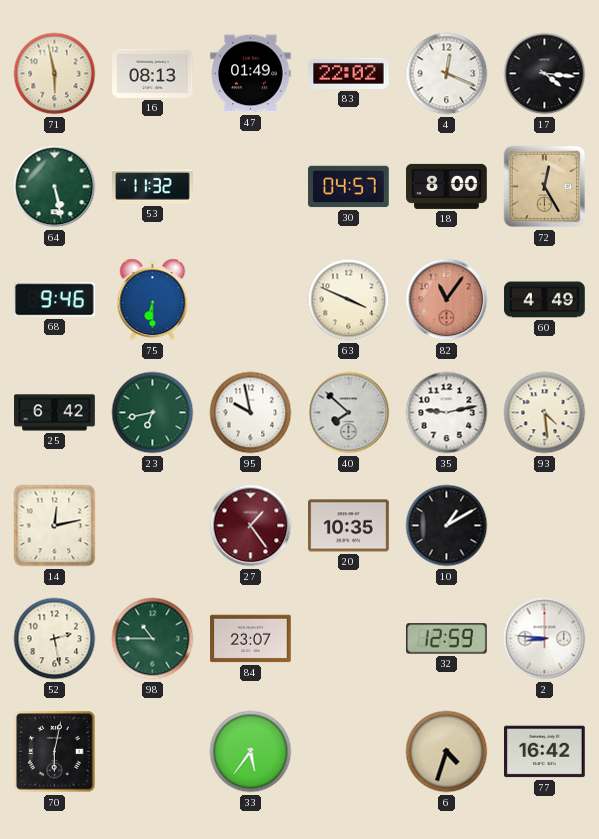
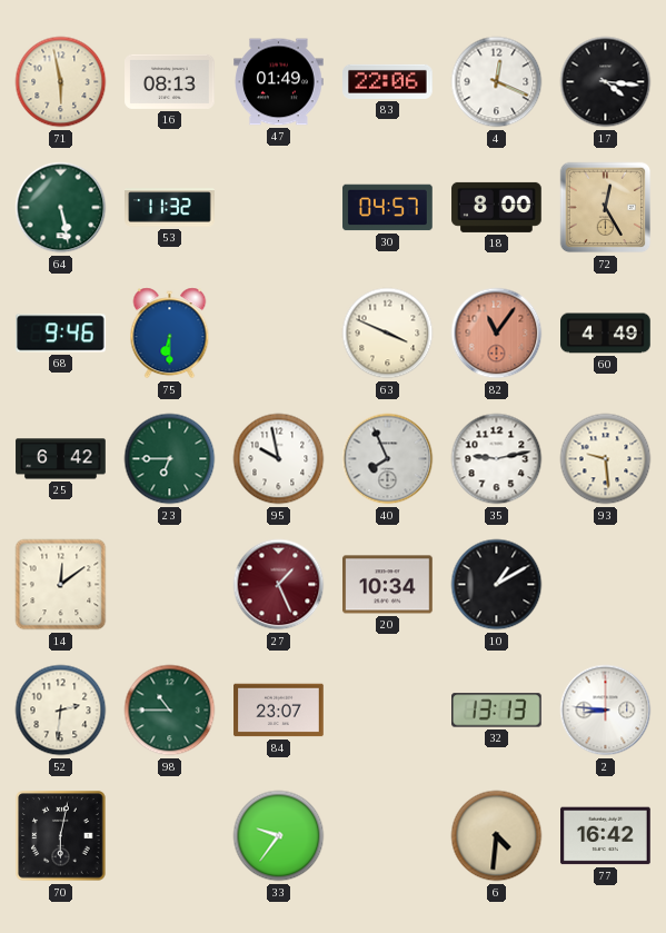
83: 22:02 -> 22:06 (388, 81)
23: 6:43 -> 6:45 (170, 459)
40: 7:52 -> 7:56 (388, 459)
93: 4:29 -> 9:29 (606, 459)
14: 12:13 -> 12:09 (61, 585)
27: 1:24 -> 1:26 (279, 585)
20: 10:35 -> 10:34 (388, 585)
52: 2:28 -> 2:31 (61, 711)
32: 12:59 -> 13:13 (497, 711)
33: 5:36 -> 9:36 (279, 836)
6: 4:33 -> 4:31 (497, 836)
